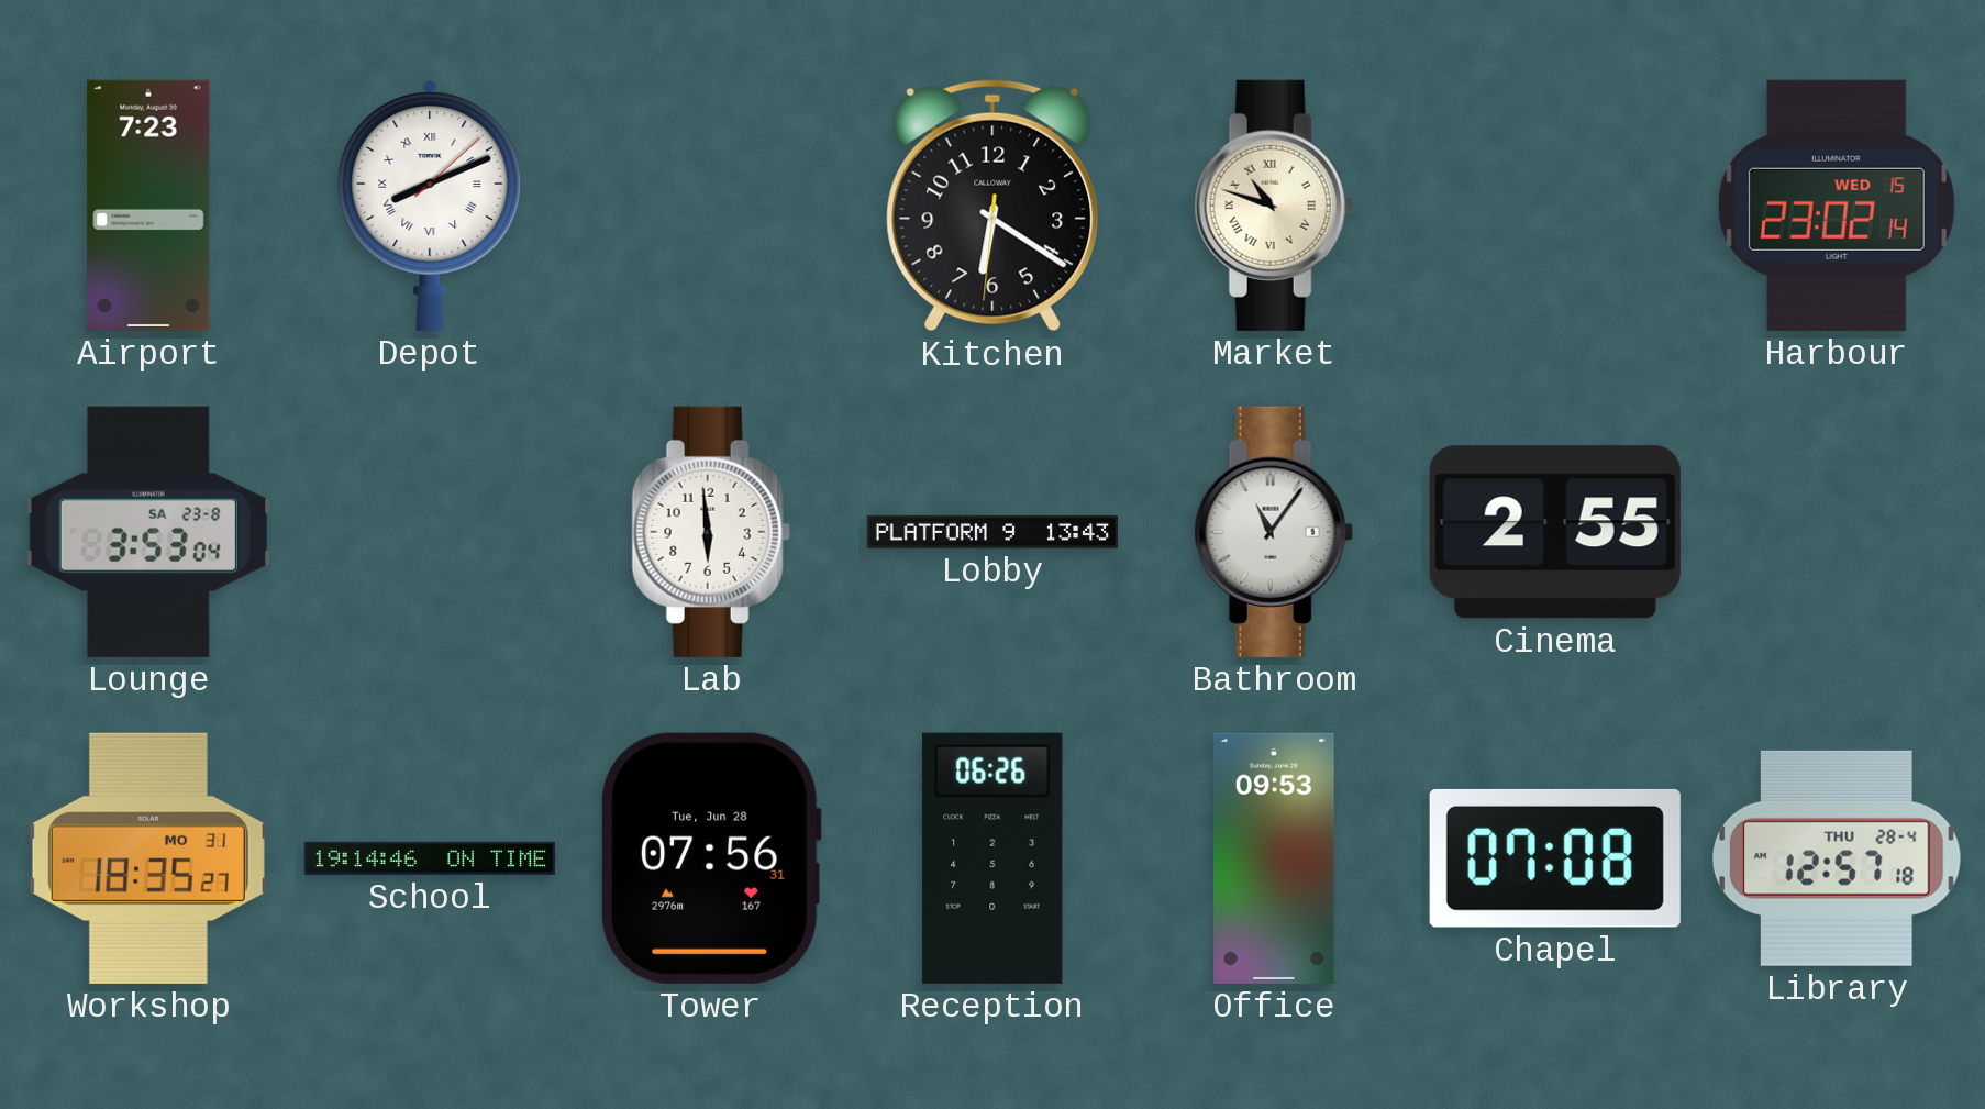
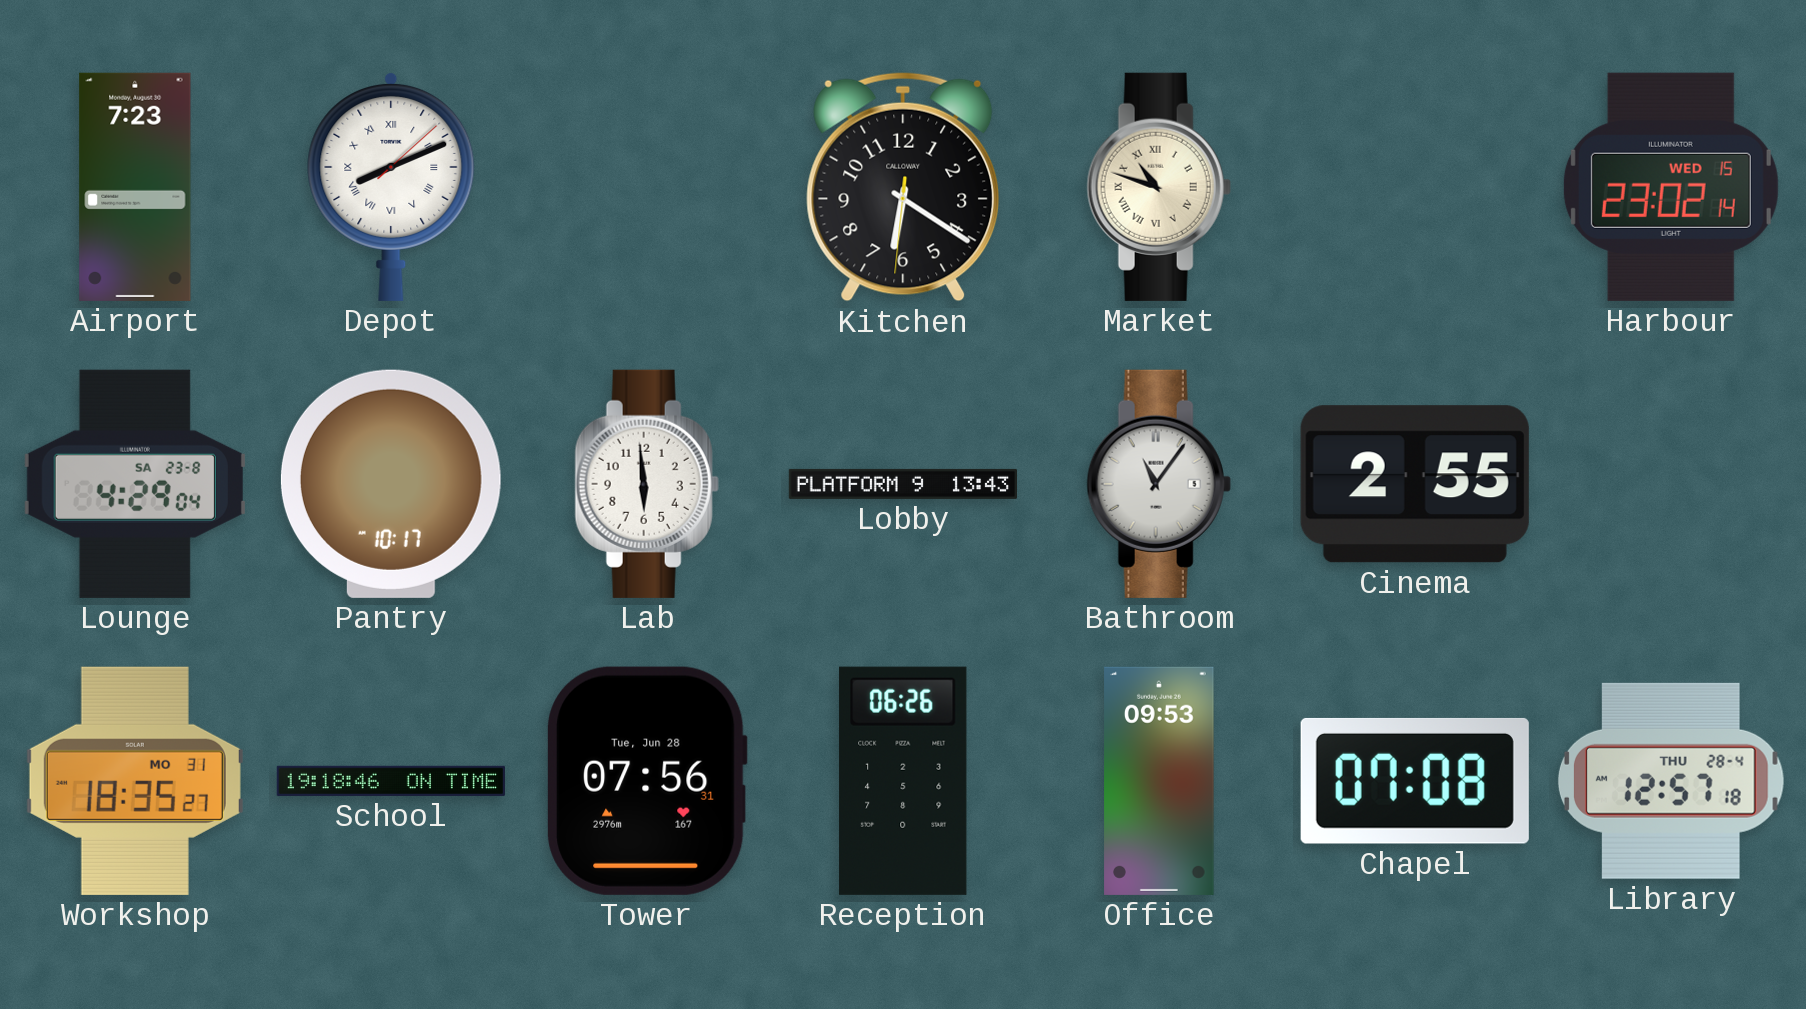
Lounge: 3:53 -> 4:29 (135, 484)
Pantry: none -> 10:17 (391, 484)
School: 19:14 -> 19:18 (391, 781)
